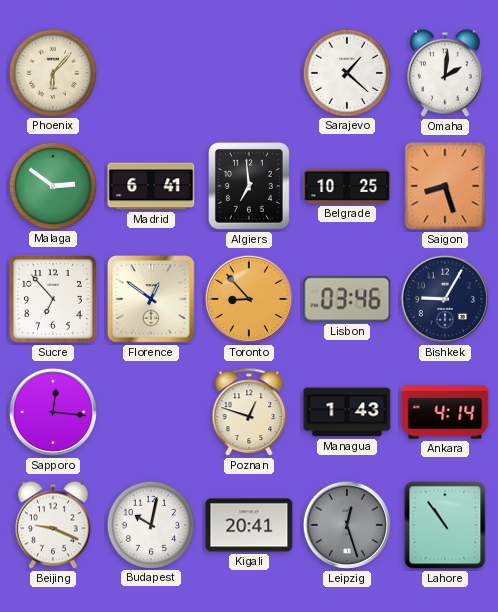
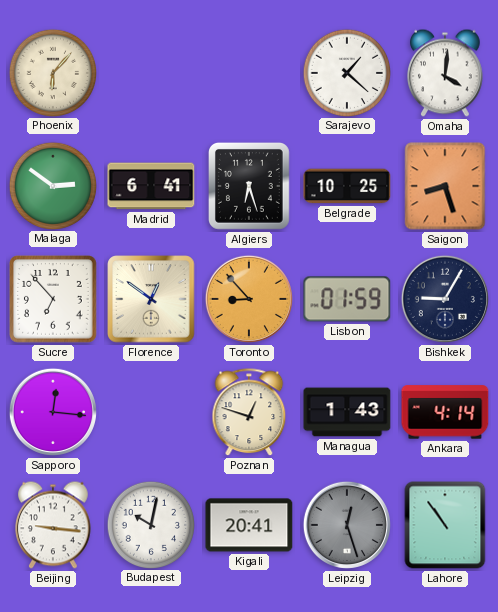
Omaha: 2:01 -> 4:01 (446, 73)
Algiers: 6:59 -> 6:27 (249, 186)
Lisbon: 03:46 -> 01:59 (347, 299)
Beijing: 9:19 -> 9:16 (54, 525)
